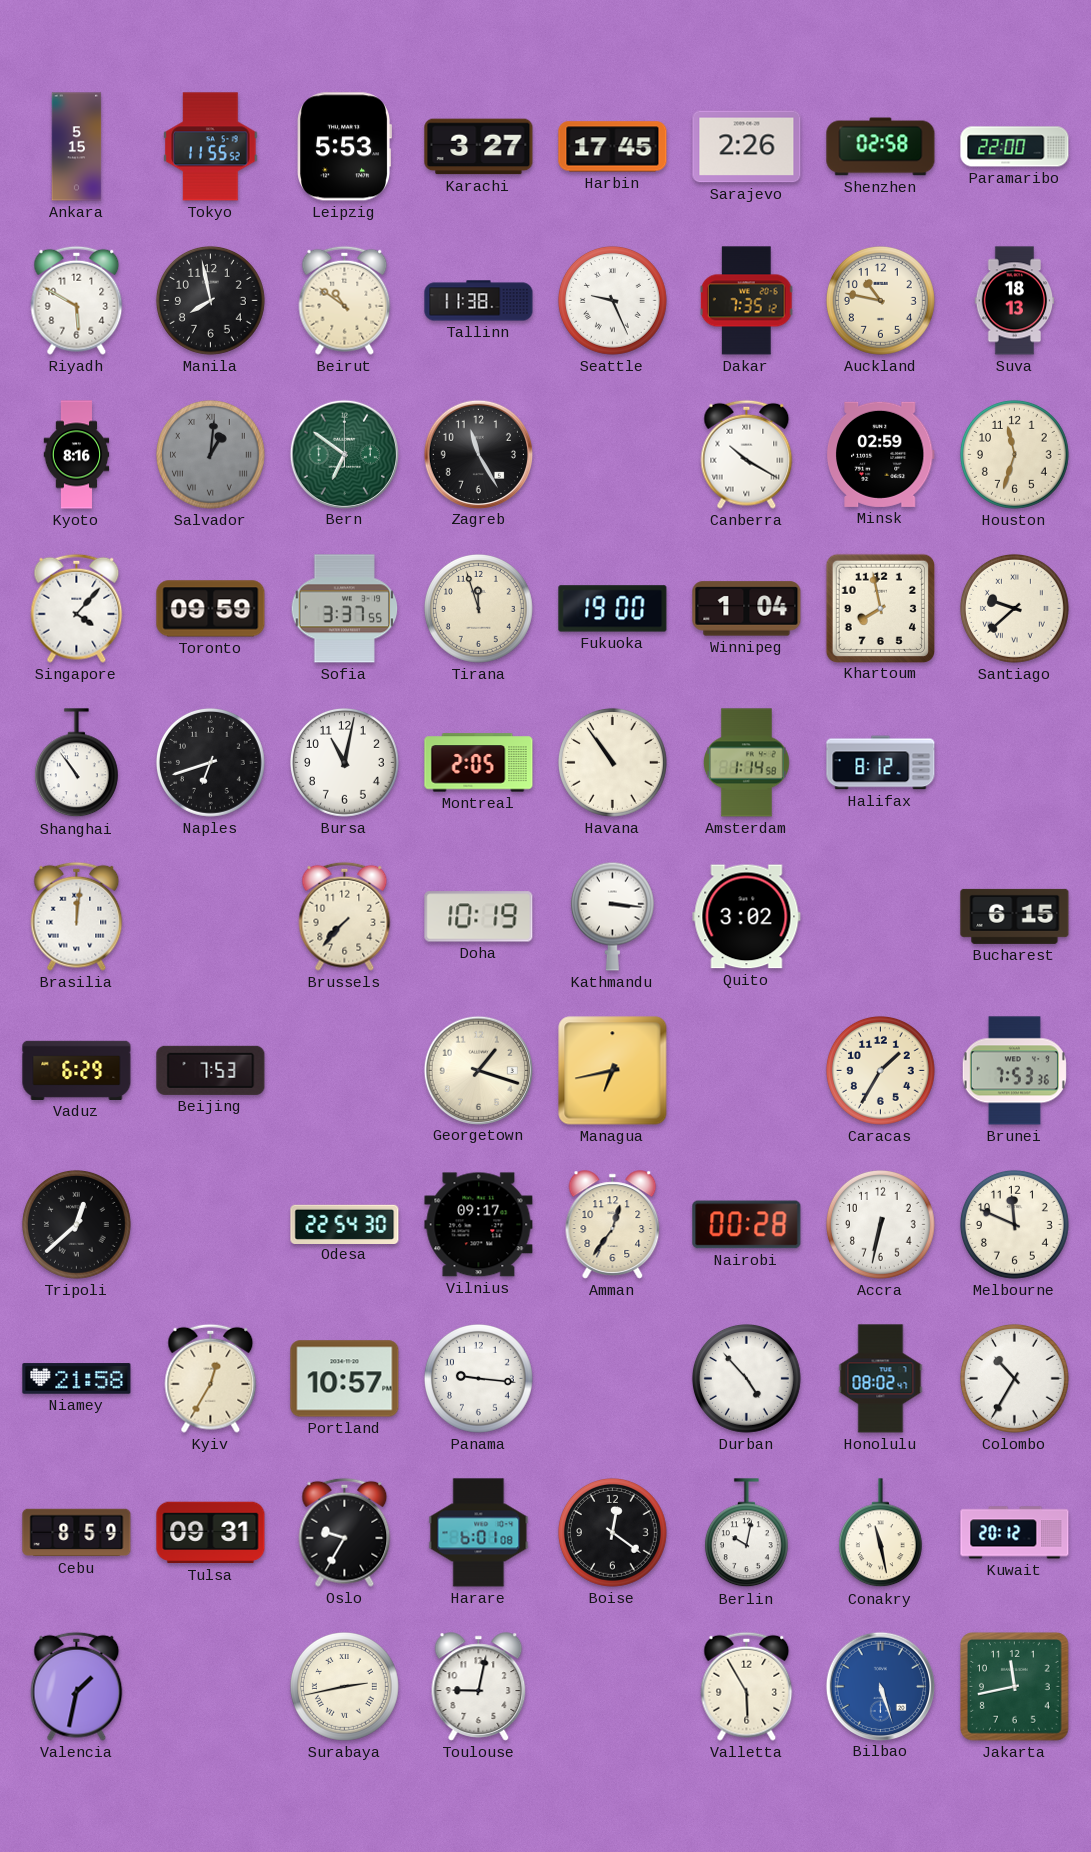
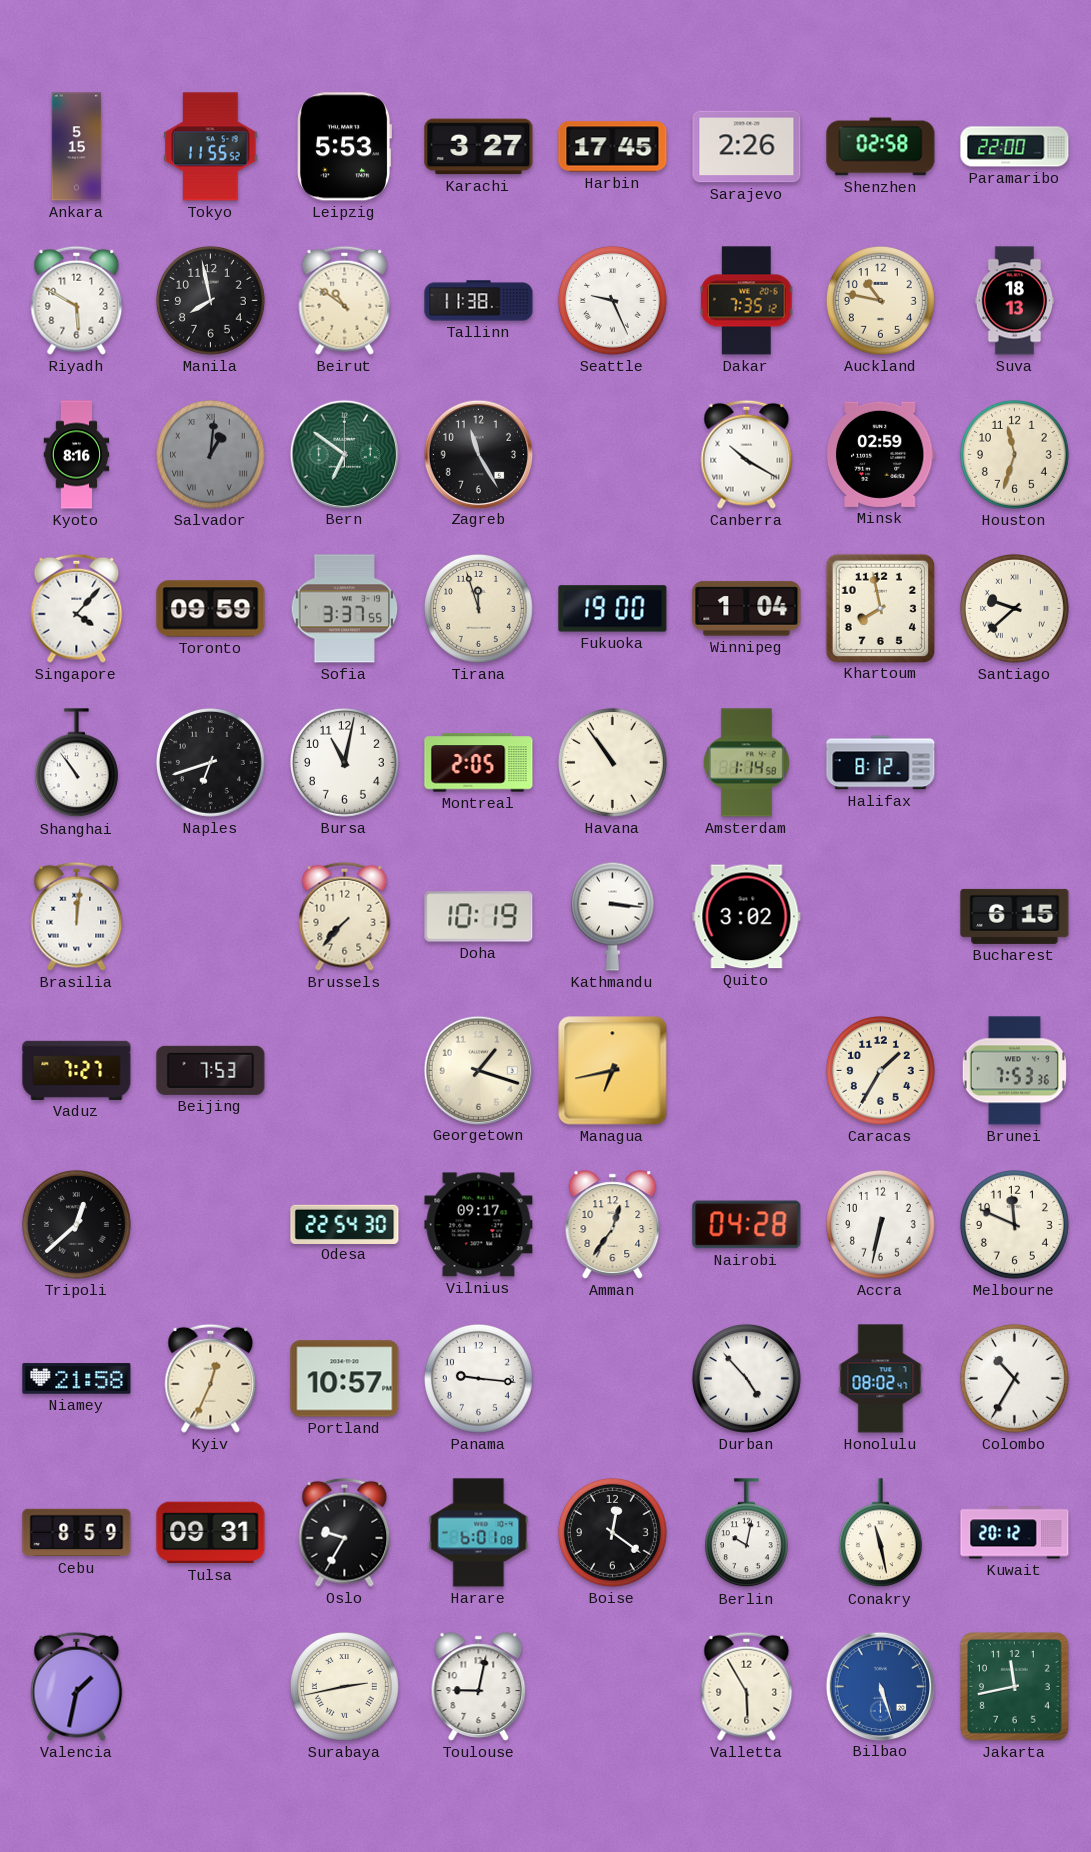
Vaduz: 6:29 -> 7:27 (77, 1070)
Nairobi: 00:28 -> 04:28 (747, 1225)
Kyiv: 12:35 -> 12:34 (211, 1378)
